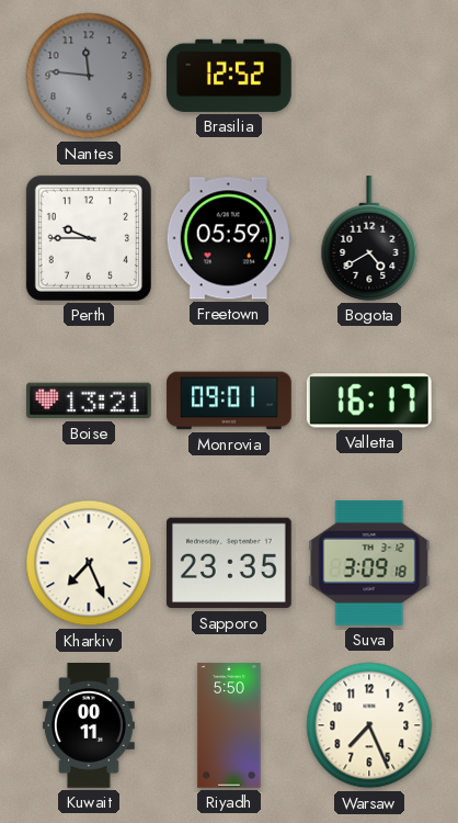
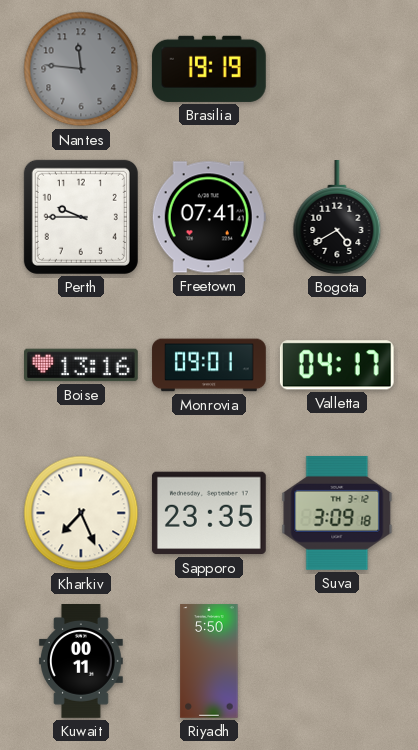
Brasilia: 12:52 -> 19:19 (209, 69)
Freetown: 05:59 -> 07:41 (209, 217)
Boise: 13:21 -> 13:16 (82, 365)
Valletta: 16:17 -> 04:17 (337, 365)
Warsaw: 7:26 -> none (369, 725)
